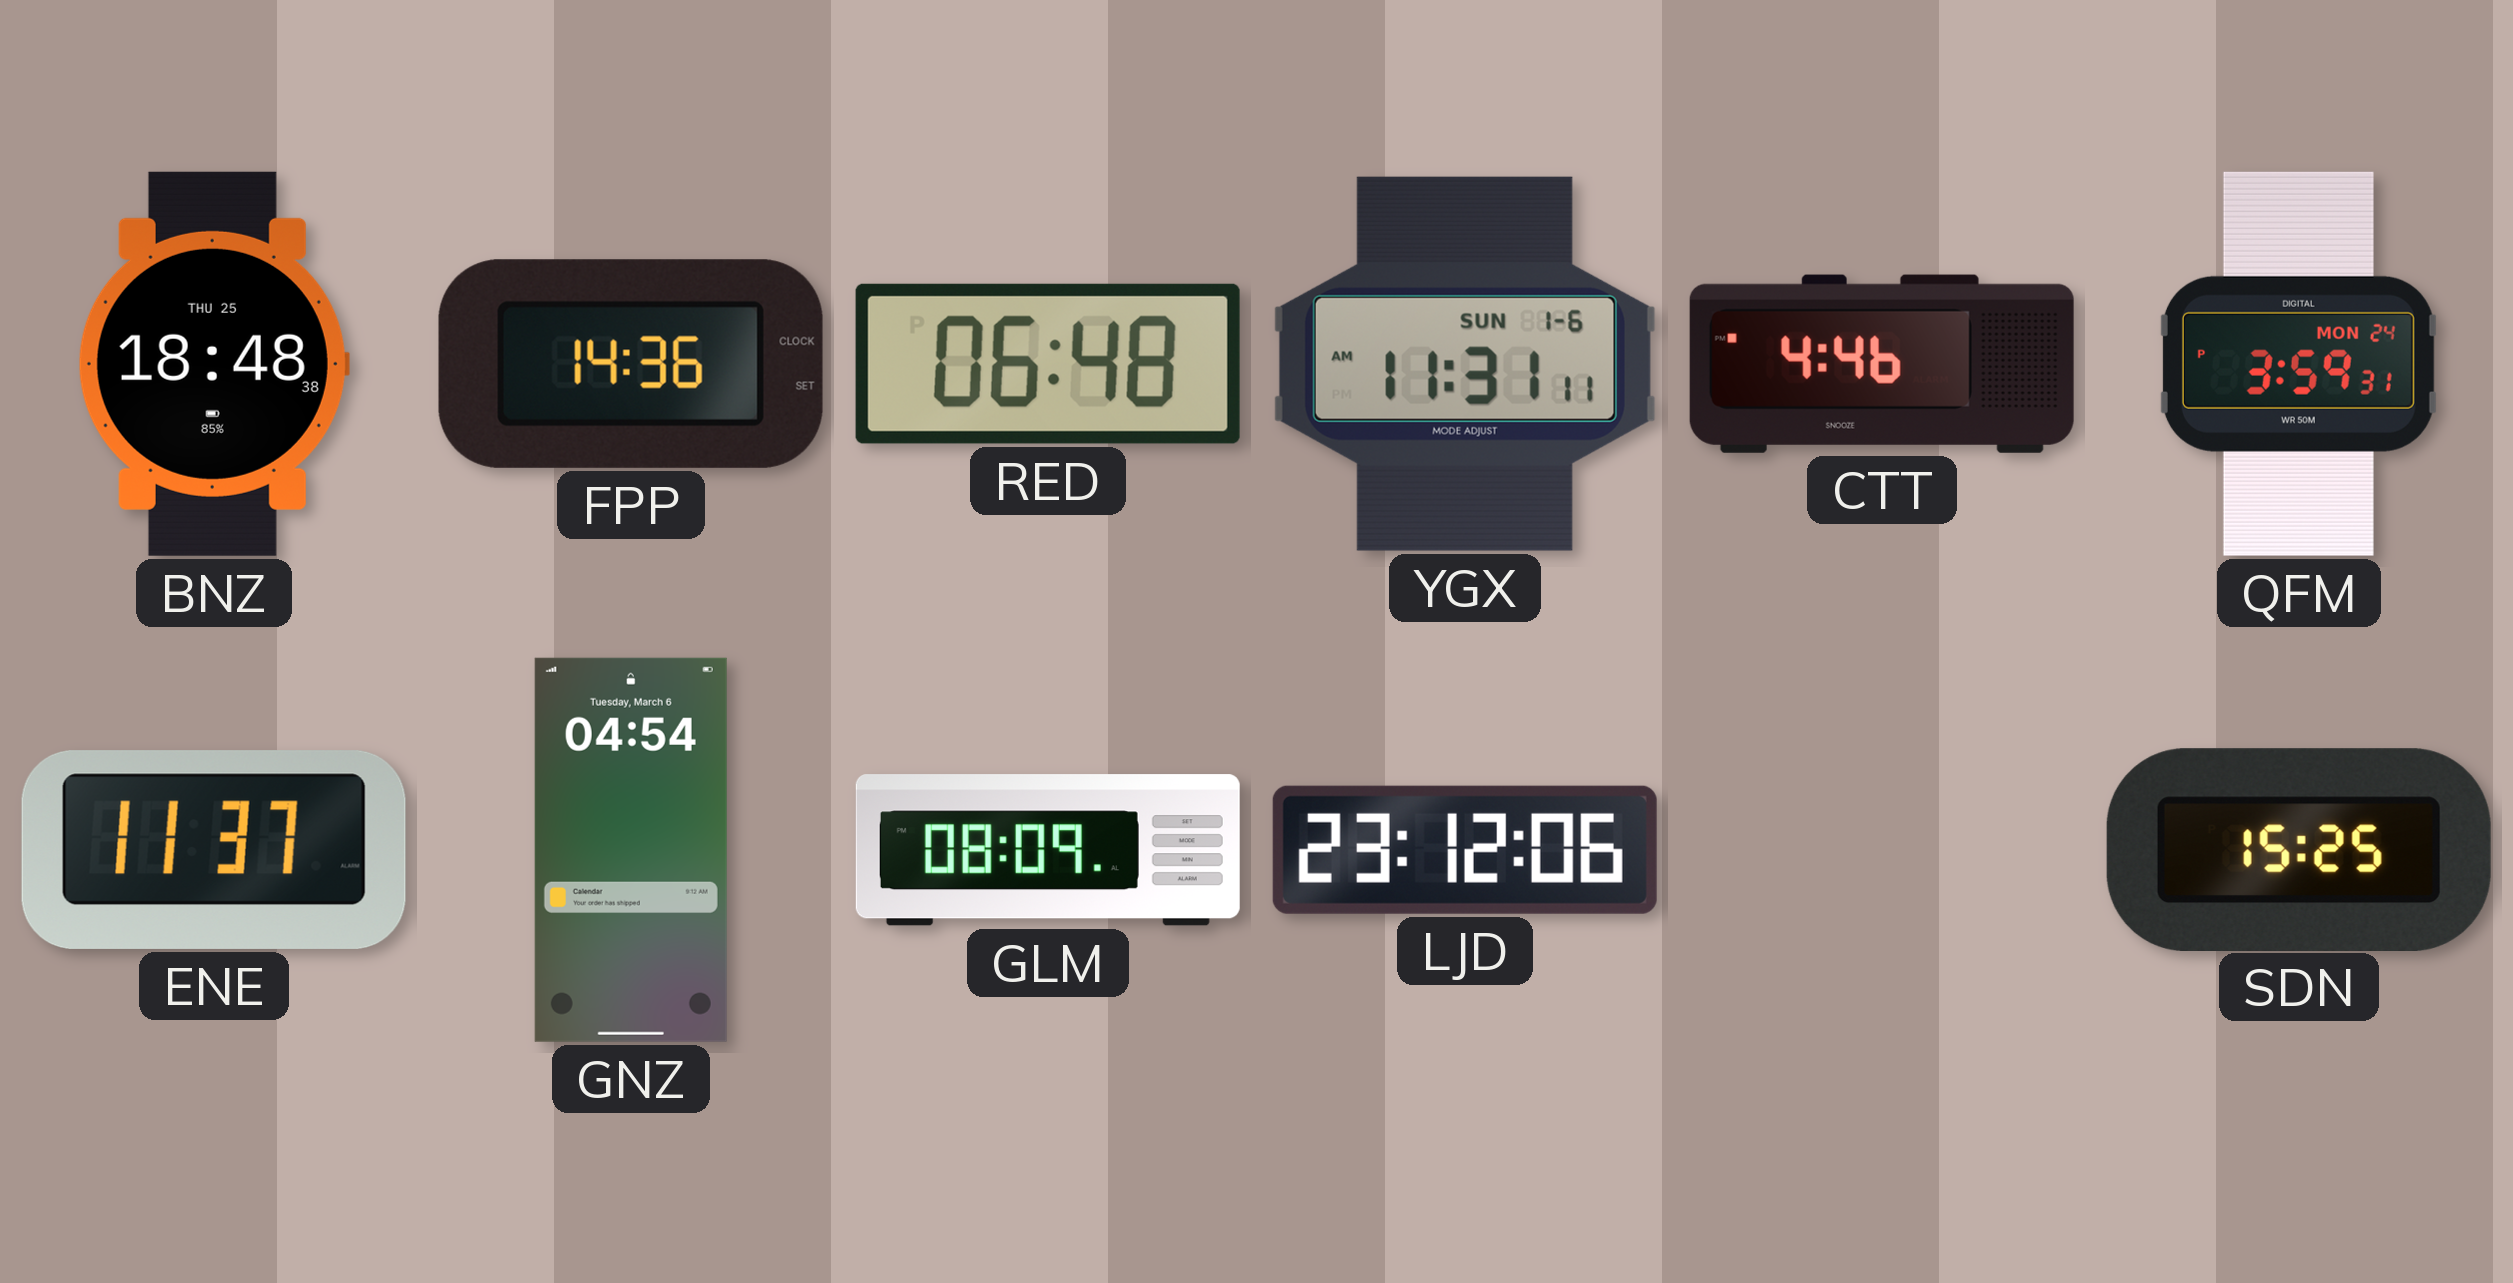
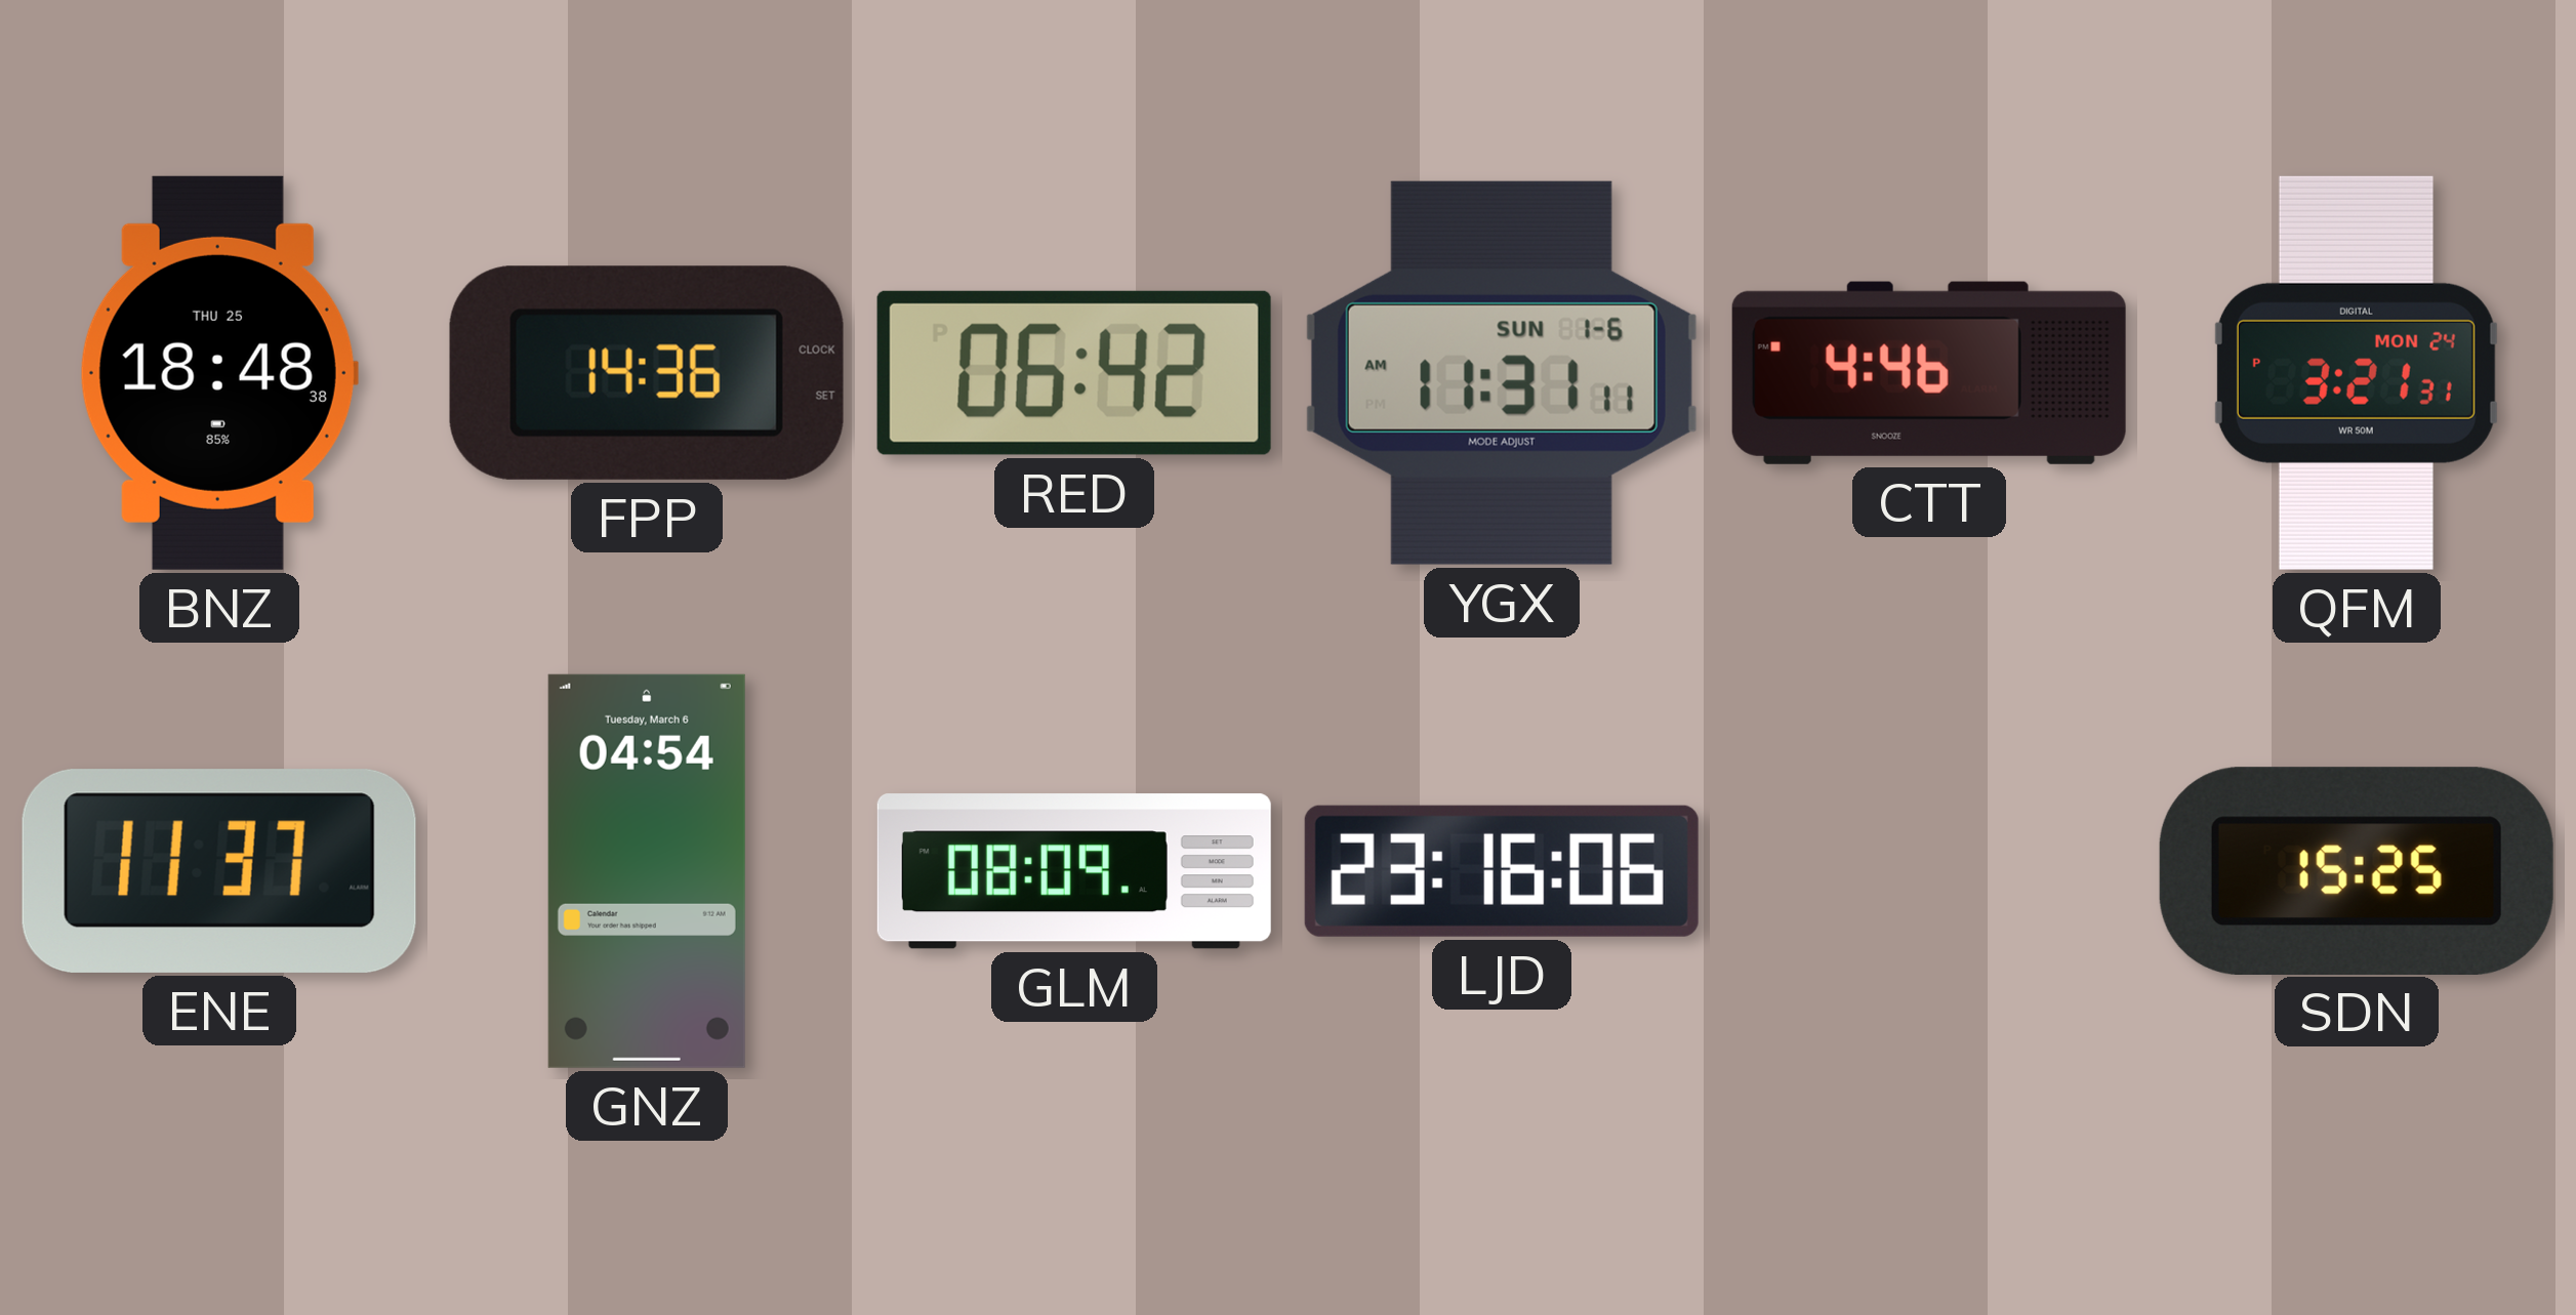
RED: 06:48 -> 06:42 (1074, 373)
QFM: 3:59 -> 3:21 (2357, 373)
LJD: 23:12 -> 23:16 (1502, 871)
